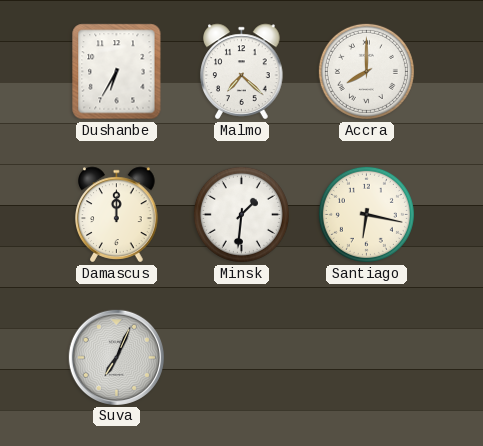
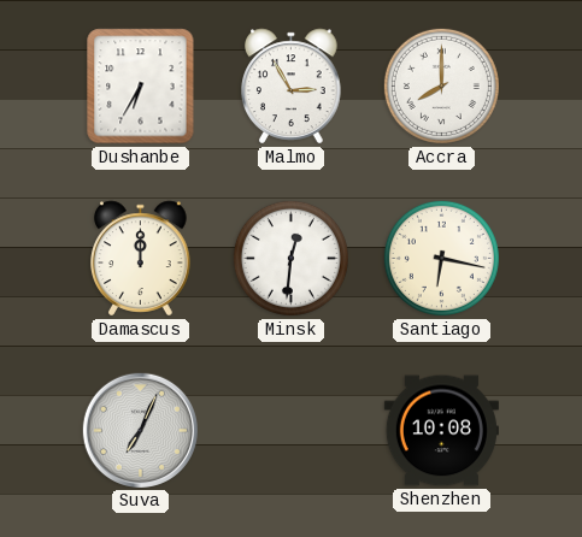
Malmo: 7:22 -> 2:55 (292, 87)
Minsk: 1:31 -> 12:31 (290, 258)
Shenzhen: none -> 10:08 (441, 431)
